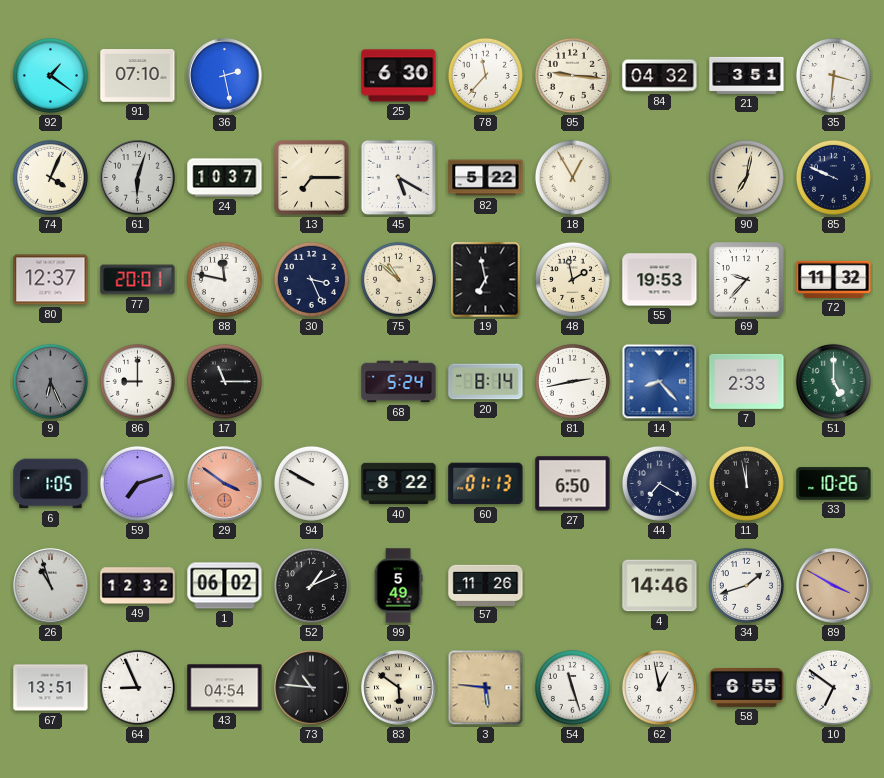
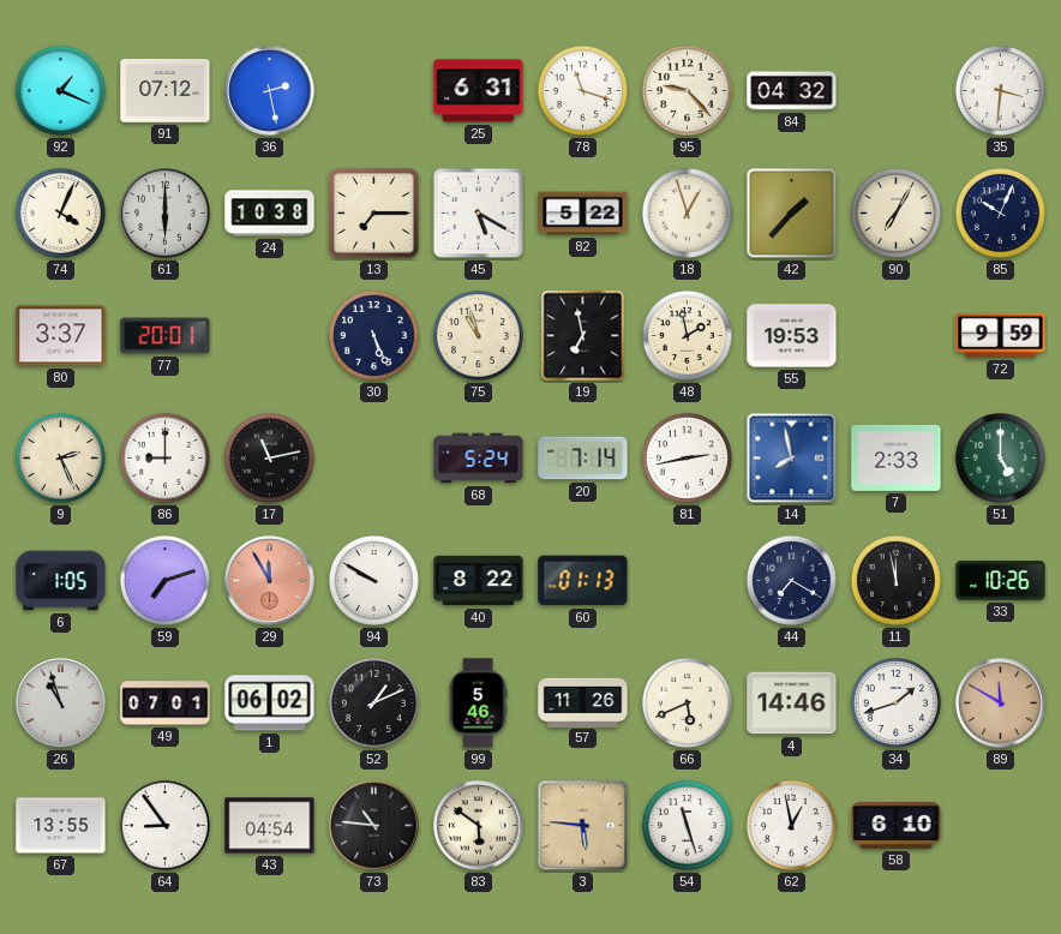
92: 1:21 -> 1:19 (60, 90)
91: 07:10 -> 07:12 (166, 91)
25: 6:30 -> 6:31 (479, 91)
78: 11:37 -> 11:18 (582, 90)
95: 9:16 -> 9:23 (687, 90)
21: 3:51 -> none (747, 75)
61: 6:03 -> 6:00 (166, 214)
24: 10:37 -> 10:38 (270, 214)
18: 12:55 -> 12:57 (687, 212)
42: none -> 1:37 (792, 214)
90: 7:02 -> 7:05 (895, 212)
85: 9:49 -> 10:04 (1000, 212)
80: 12:37 -> 3:37 (61, 336)
88: 11:47 -> none (224, 279)
30: 3:26 -> 5:26 (373, 335)
75: 10:52 -> 10:57 (478, 335)
69: 9:37 -> none (747, 280)
72: 11:32 -> 9:59 (1001, 335)
9: 6:26 -> 2:26 (60, 457)
9 dial: grey -> cream (60, 457)
17: 11:15 -> 11:13 (269, 457)
20: 8:14 -> 7:14 (583, 459)
14: 8:23 -> 7:58 (792, 459)
29: 3:51 -> 11:55 (270, 581)
27: 6:50 -> none (573, 484)
49: 12:32 -> 07:01 (166, 704)
99: 5:49 -> 5:46 (478, 704)
66: none -> 5:41 (687, 702)
89: 3:50 -> 11:50 (1001, 704)
67: 13:51 -> 13:55 (61, 826)
64: 8:56 -> 8:54 (164, 825)
58: 6:55 -> 6:10 (897, 825)
10: 6:51 -> none (833, 687)
